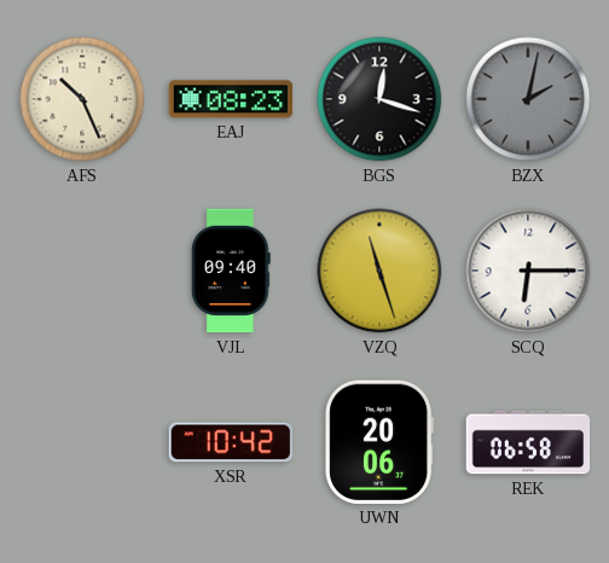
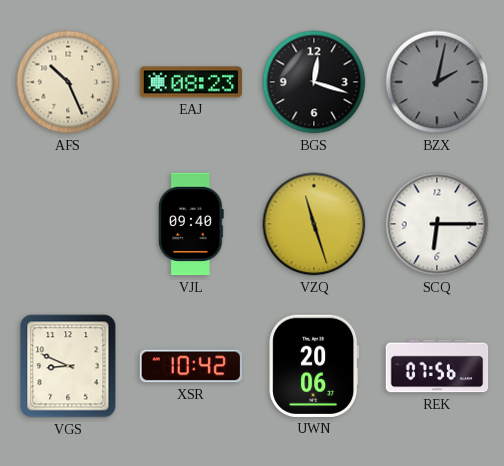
VGS: none -> 8:49 (68, 366)
REK: 06:58 -> 07:56 (437, 366)
